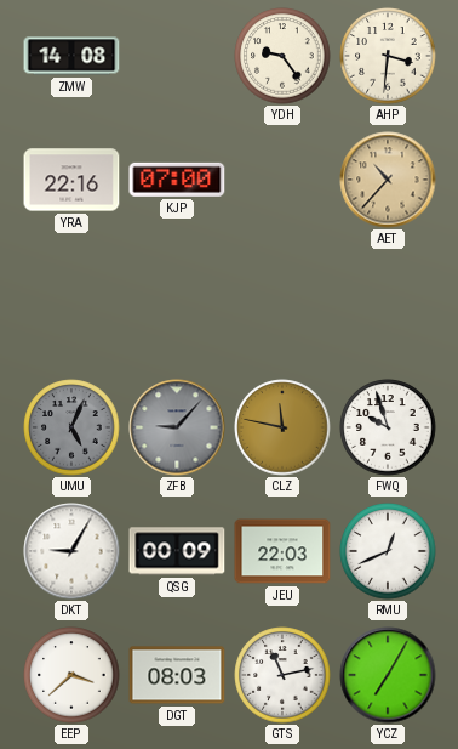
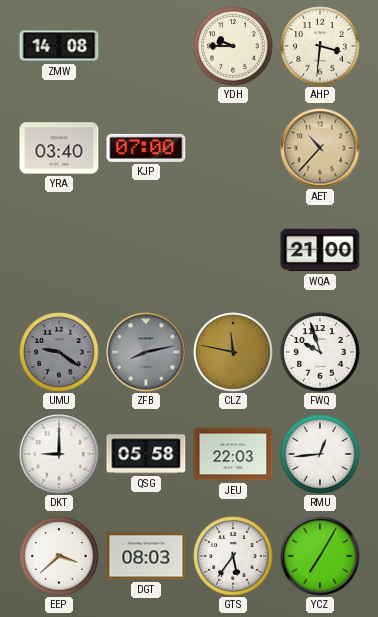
YDH: 9:24 -> 9:45 (233, 46)
YRA: 22:16 -> 03:40 (59, 148)
WQA: none -> 21:00 (320, 250)
UMU: 5:04 -> 9:21 (59, 352)
ZFB: 9:07 -> 8:13 (146, 352)
DKT: 9:05 -> 9:00 (59, 454)
QSG: 00:09 -> 05:58 (146, 454)
RMU: 12:41 -> 12:44 (320, 454)
GTS: 11:13 -> 5:36 (233, 556)
